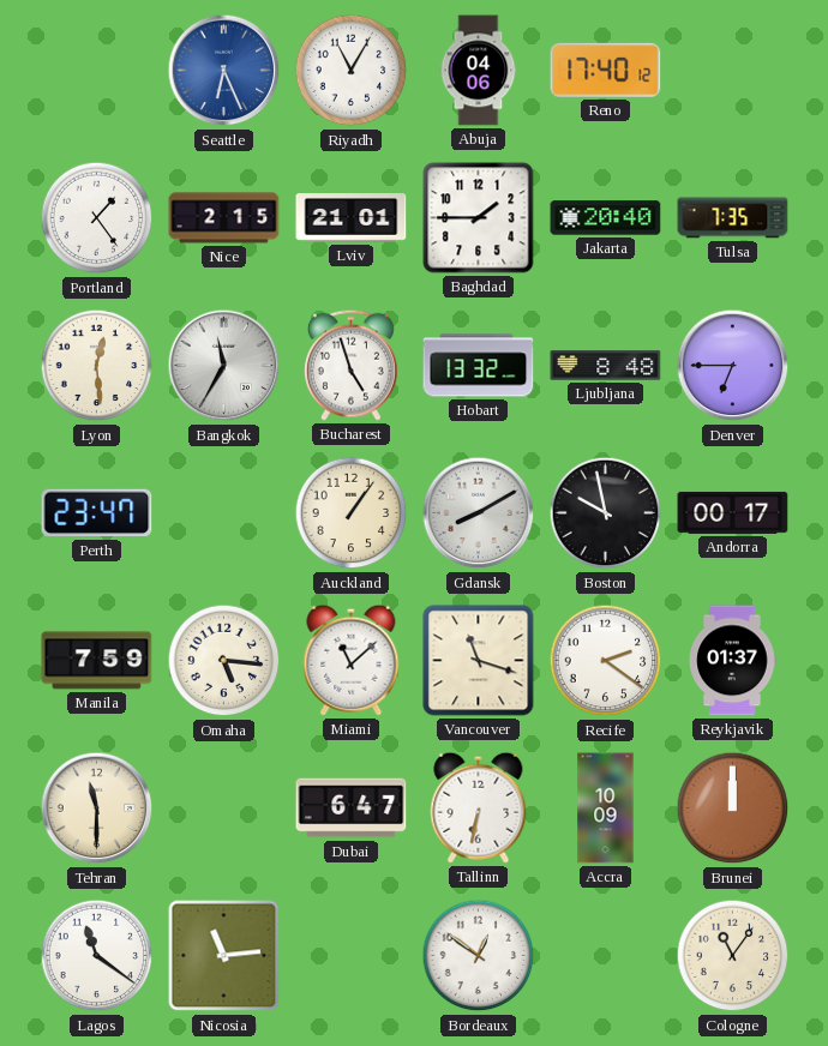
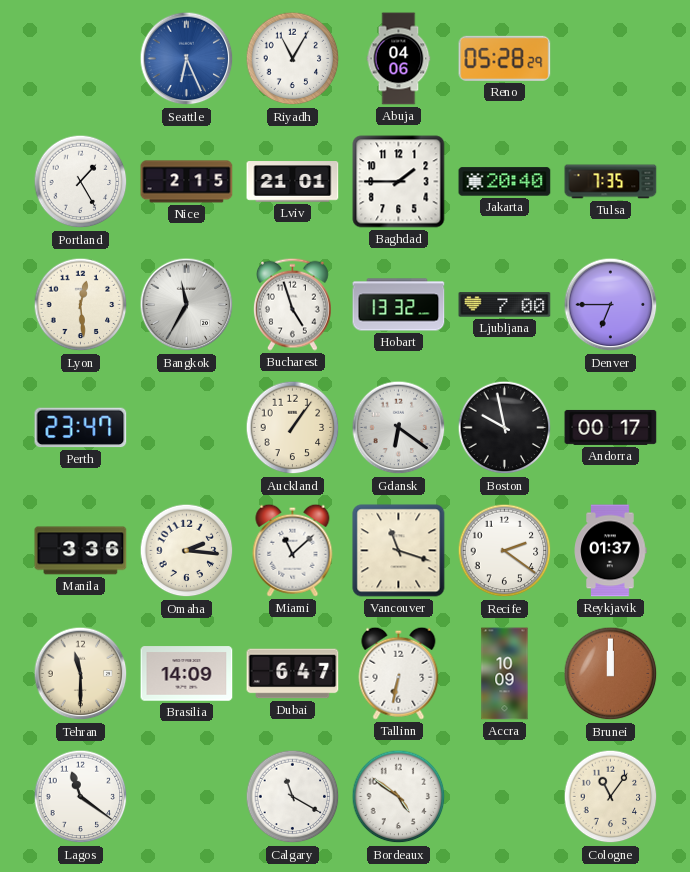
Reno: 17:40 -> 05:28 (505, 58)
Portland: 1:24 -> 1:25 (81, 182)
Ljubljana: 8:48 -> 7:00 (505, 305)
Gdansk: 8:10 -> 6:21 (399, 428)
Manila: 7:59 -> 3:36 (81, 551)
Omaha: 5:16 -> 2:16 (187, 551)
Brasilia: none -> 14:09 (187, 674)
Nicosia: 11:14 -> none (224, 956)
Calgary: none -> 11:20 (293, 797)
Bordeaux: 12:51 -> 4:51 (399, 797)
